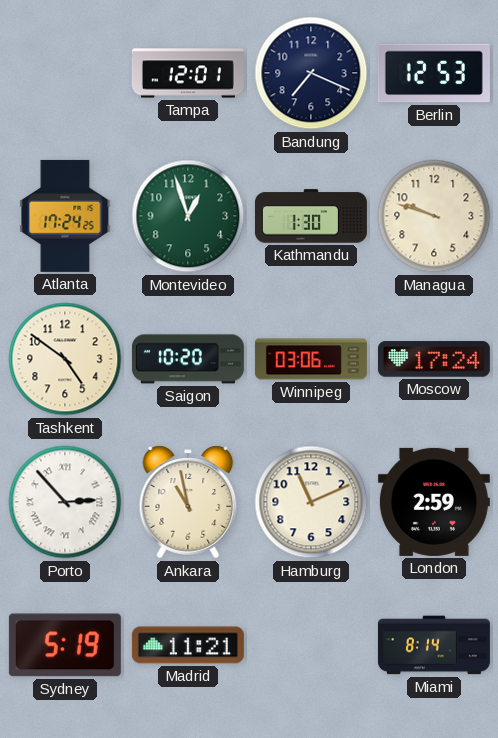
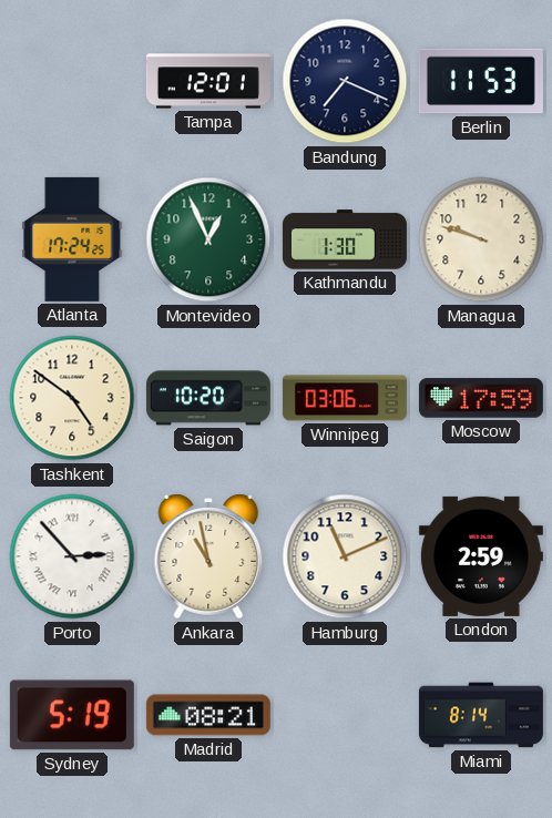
Berlin: 12:53 -> 11:53 (481, 81)
Montevideo: 12:57 -> 12:56 (208, 239)
Moscow: 17:24 -> 17:59 (481, 398)
Madrid: 11:21 -> 08:21 (208, 715)
